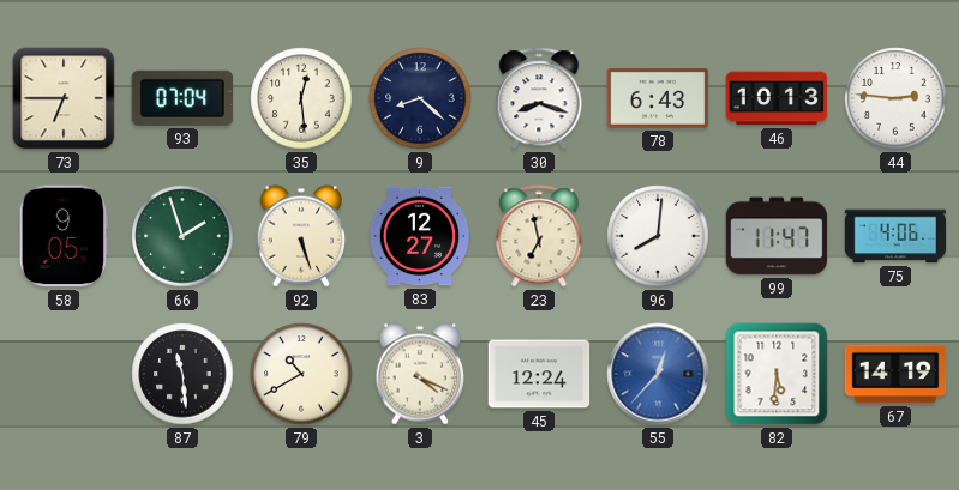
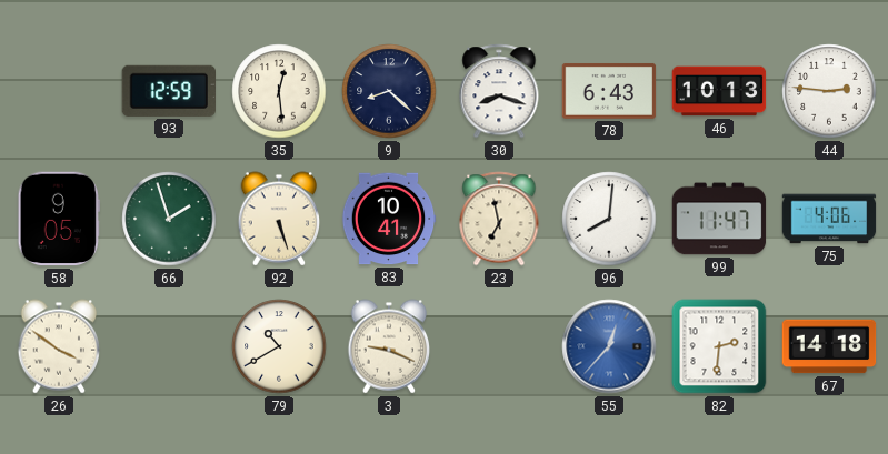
73: 6:45 -> none (64, 98)
93: 07:04 -> 12:59 (168, 91)
83: 12:27 -> 10:41 (389, 219)
26: none -> 3:51 (59, 346)
87: 11:29 -> none (182, 374)
3: 4:19 -> 9:19 (389, 346)
45: 12:24 -> none (539, 374)
82: 5:31 -> 2:31 (719, 346)
67: 14:19 -> 14:18 (829, 346)
